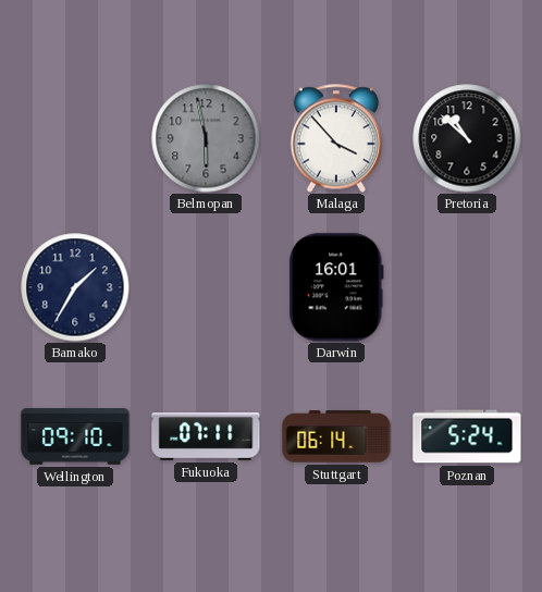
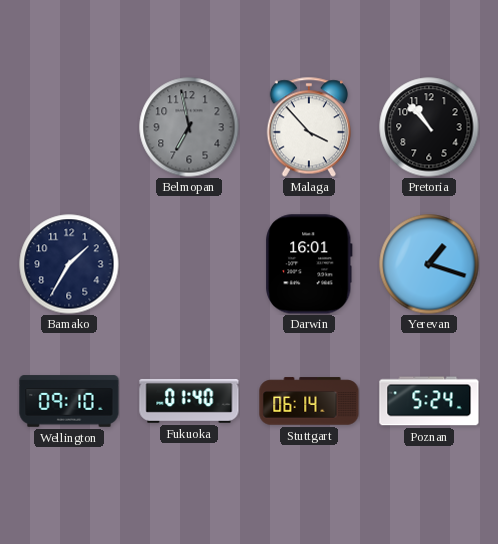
Belmopan: 5:58 -> 6:58 (189, 127)
Pretoria: 10:52 -> 10:53 (429, 127)
Yerevan: none -> 1:18 (429, 264)
Fukuoka: 07:11 -> 01:40 (189, 401)
